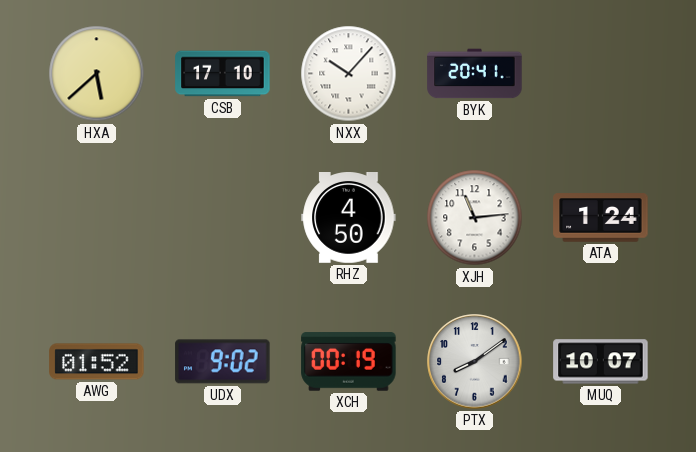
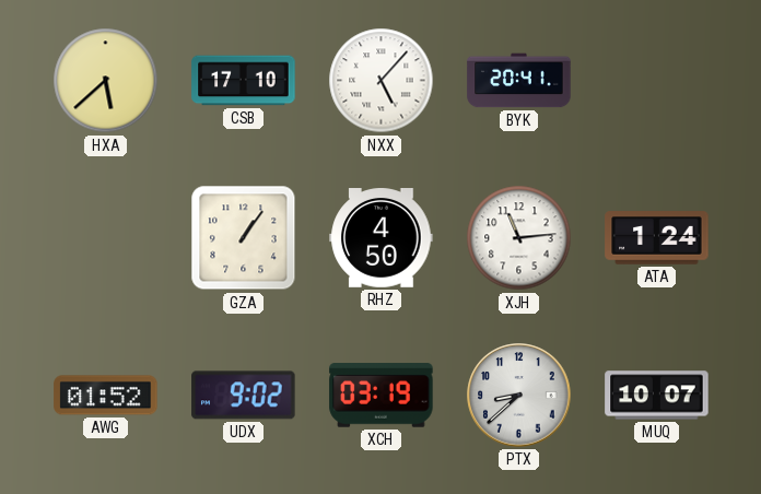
NXX: 10:07 -> 5:07 (382, 81)
GZA: none -> 1:06 (244, 238)
XCH: 00:19 -> 03:19 (382, 396)
PTX: 8:09 -> 8:38 (519, 396)
